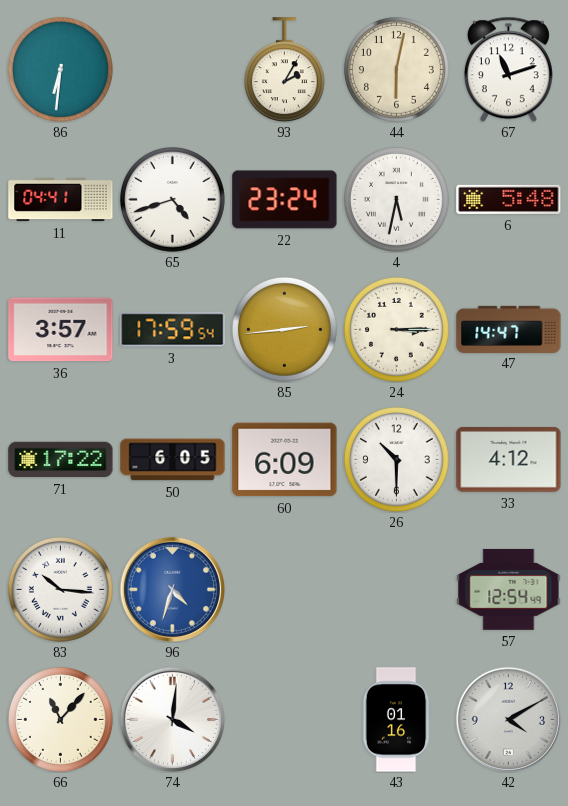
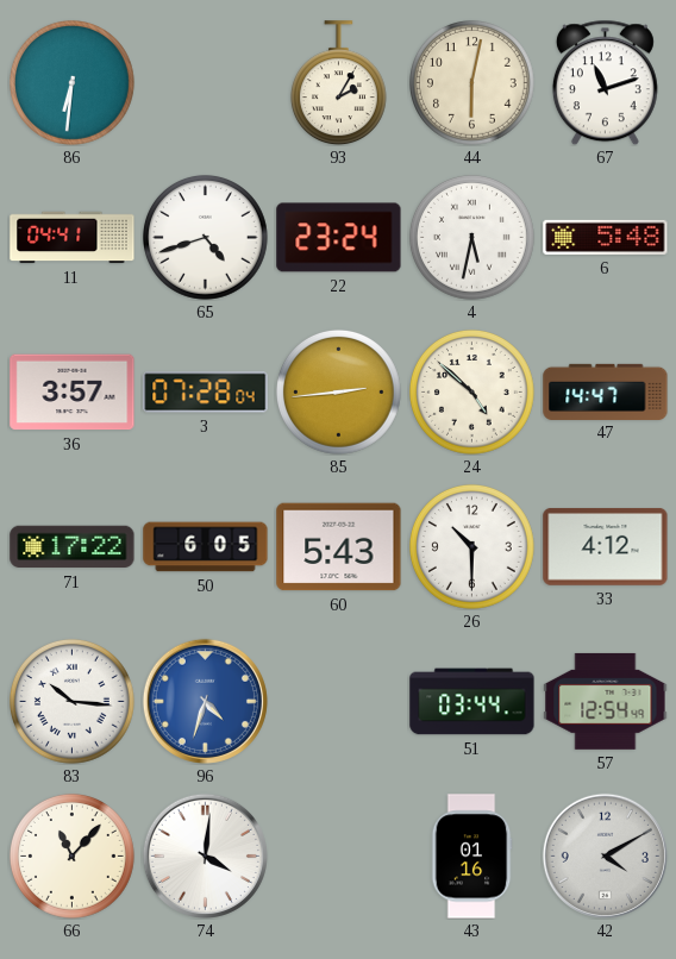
3: 17:59 -> 07:28 (206, 393)
24: 3:15 -> 4:52 (472, 393)
60: 6:09 -> 5:43 (339, 547)
51: none -> 03:44 (472, 702)
